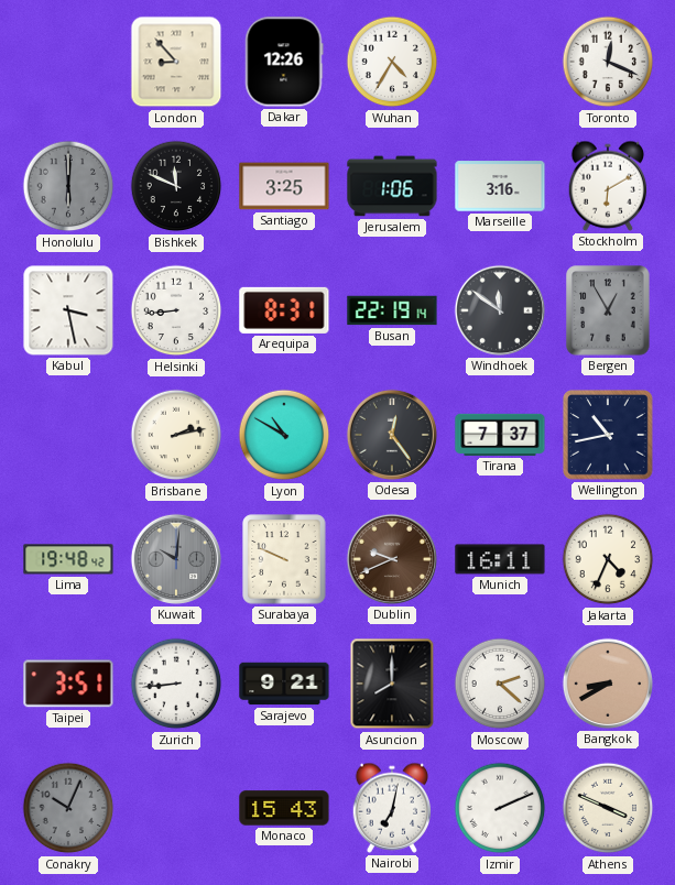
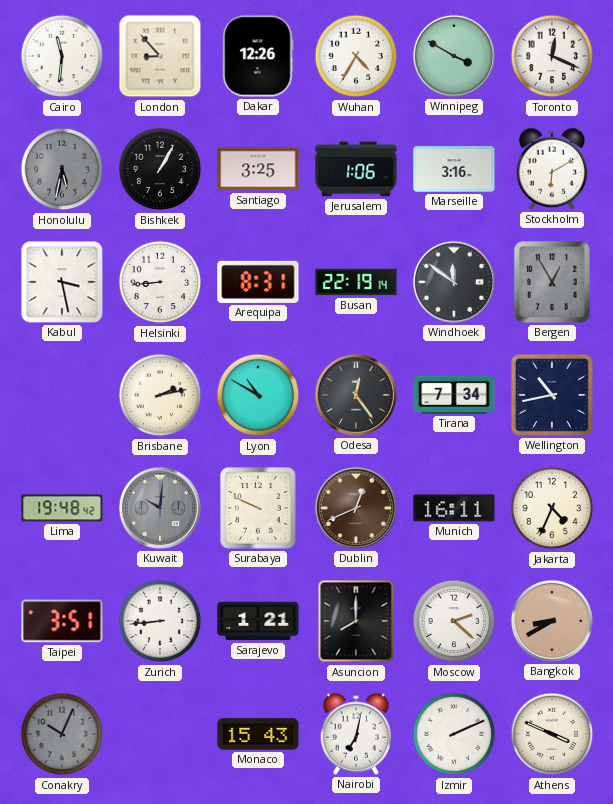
Cairo: none -> 11:31 (62, 56)
Winnipeg: none -> 3:50 (454, 56)
Honolulu: 6:00 -> 5:32 (62, 169)
Bishkek: 11:49 -> 1:05 (160, 169)
Tirana: 7:37 -> 7:34 (454, 395)
Dublin: 9:41 -> 12:41 (356, 508)
Sarajevo: 9:21 -> 1:21 (258, 621)
